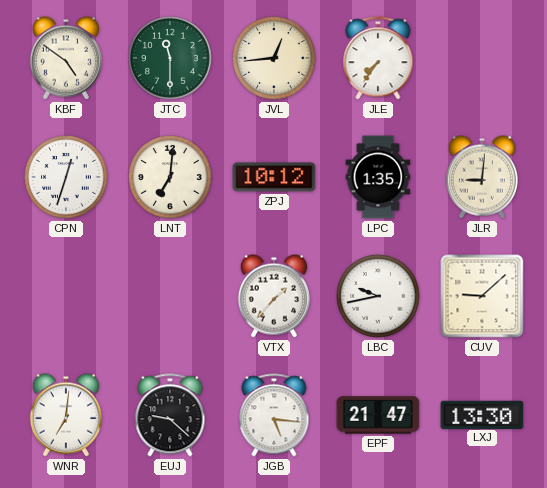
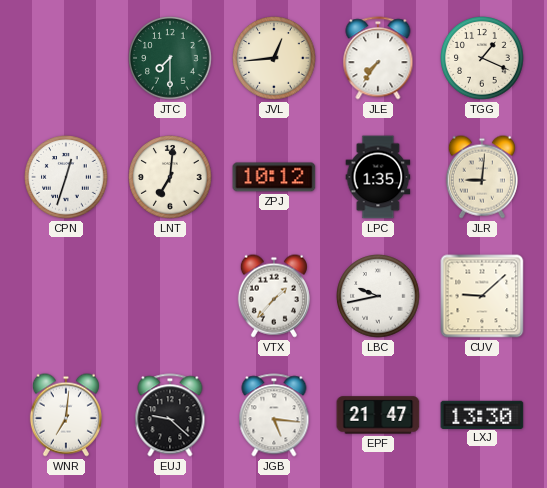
KBF: 4:51 -> none (66, 58)
JTC: 11:30 -> 7:30 (170, 58)
TGG: none -> 1:19 (482, 58)
